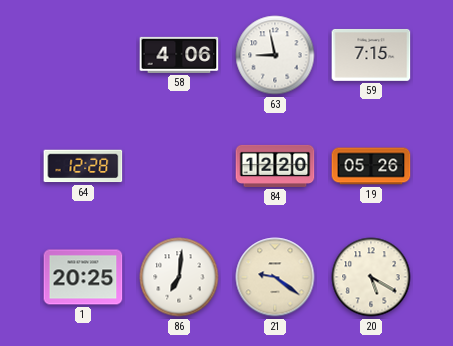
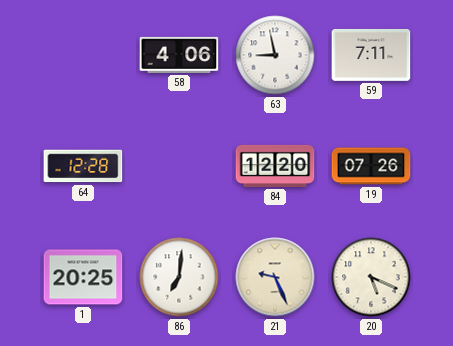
59: 7:15 -> 7:11 (371, 55)
19: 05:26 -> 07:26 (371, 166)
21: 9:21 -> 9:26 (275, 277)
20: 5:20 -> 5:19 (371, 277)
